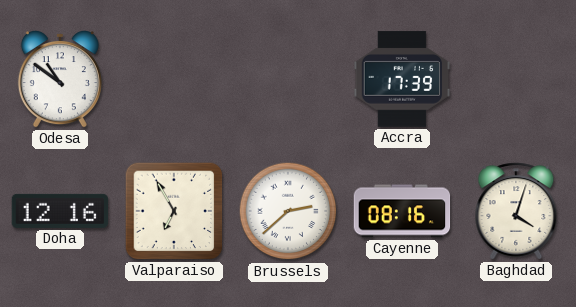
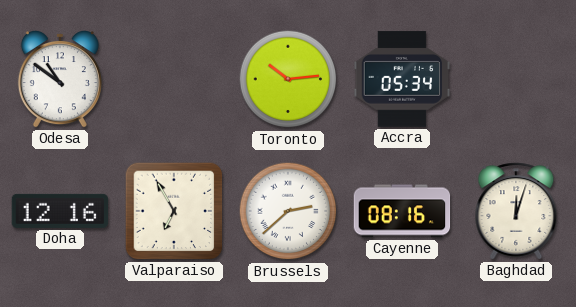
Toronto: none -> 10:14 (288, 79)
Accra: 17:39 -> 05:34 (402, 79)
Baghdad: 4:03 -> 12:03 (516, 211)
